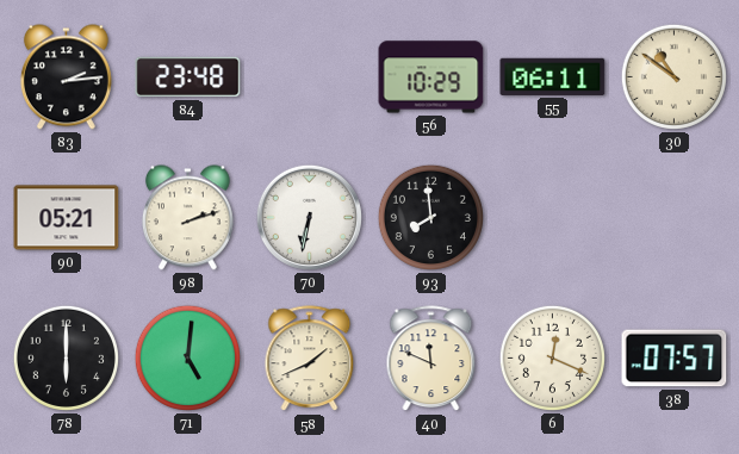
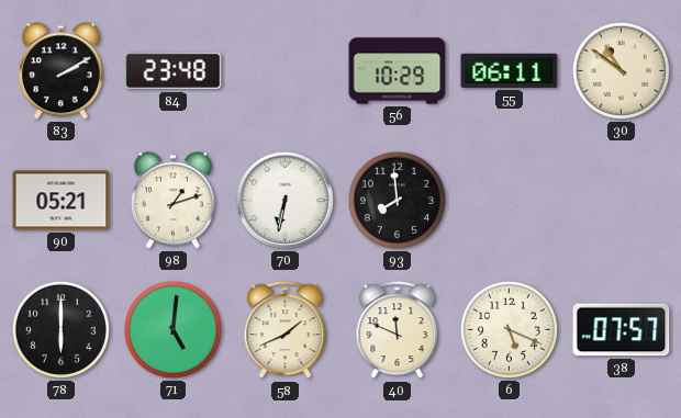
83: 2:14 -> 2:10 (60, 71)
98: 2:12 -> 1:12 (172, 201)
6: 12:19 -> 5:19 (509, 329)
